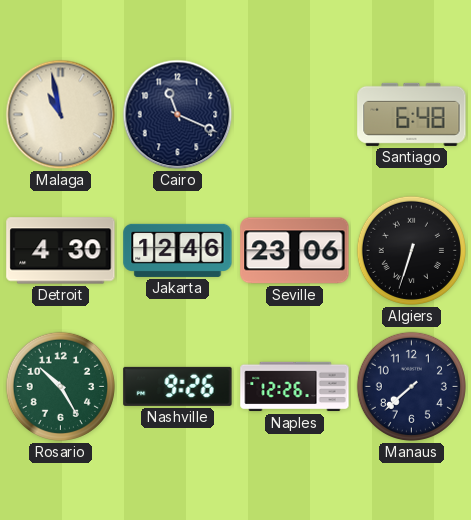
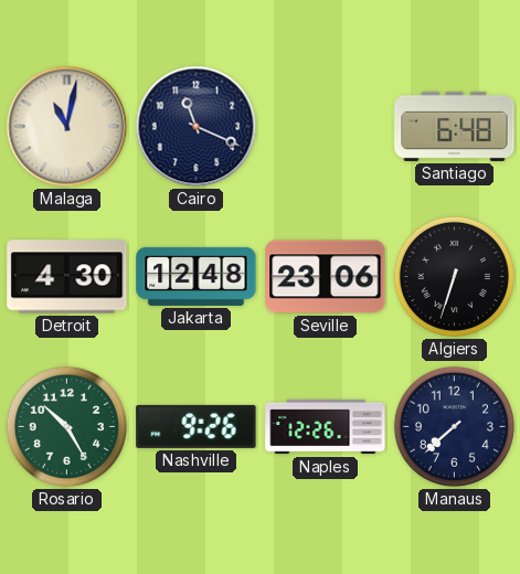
Malaga: 10:58 -> 11:02 (67, 127)
Jakarta: 12:46 -> 12:48 (197, 276)
